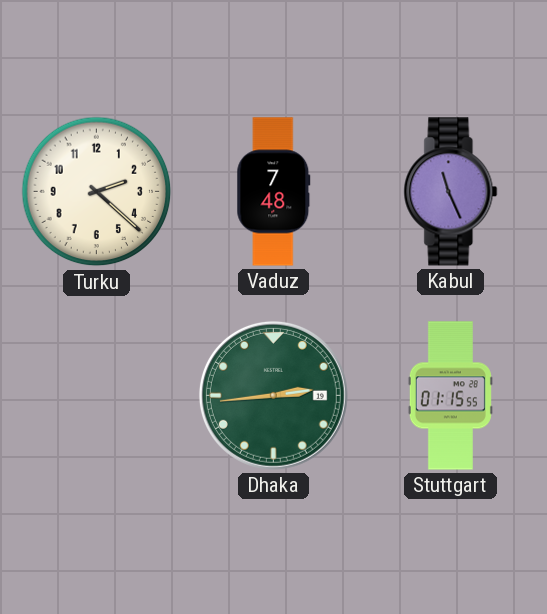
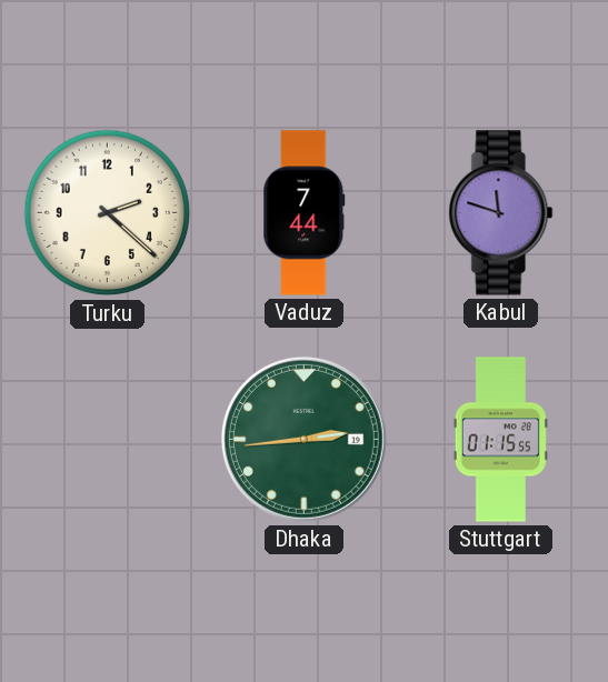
Vaduz: 7:48 -> 7:44 (305, 213)
Kabul: 11:26 -> 11:48 (501, 213)
